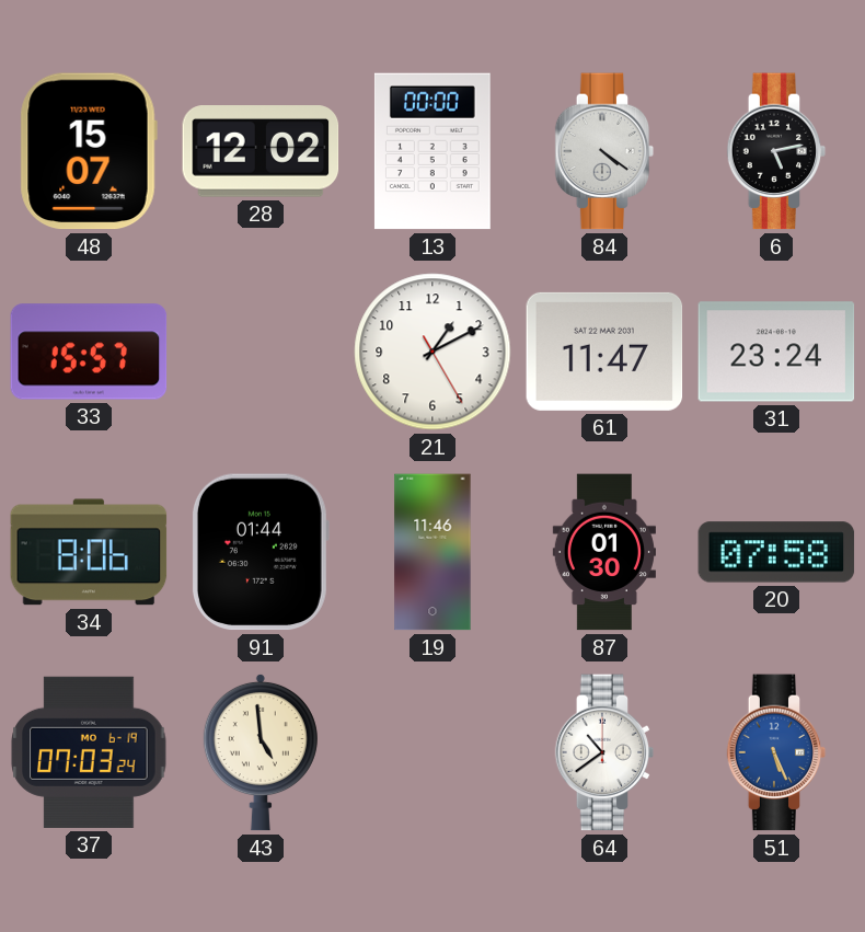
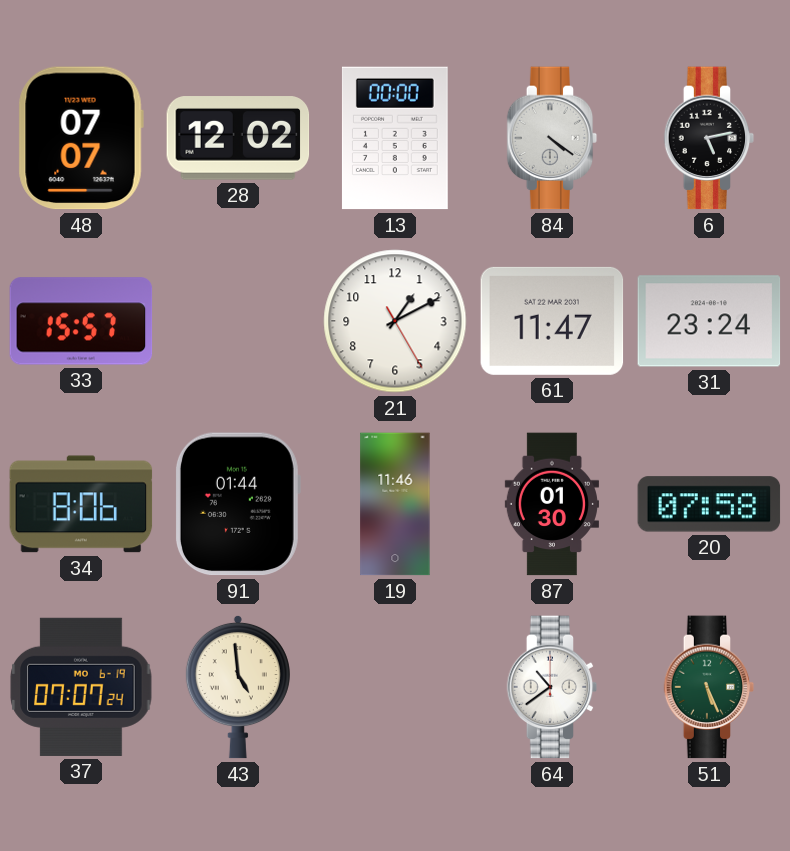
48: 15:07 -> 07:07 (81, 138)
37: 07:03 -> 07:07 (81, 687)
51 dial: blue -> green (709, 687)
